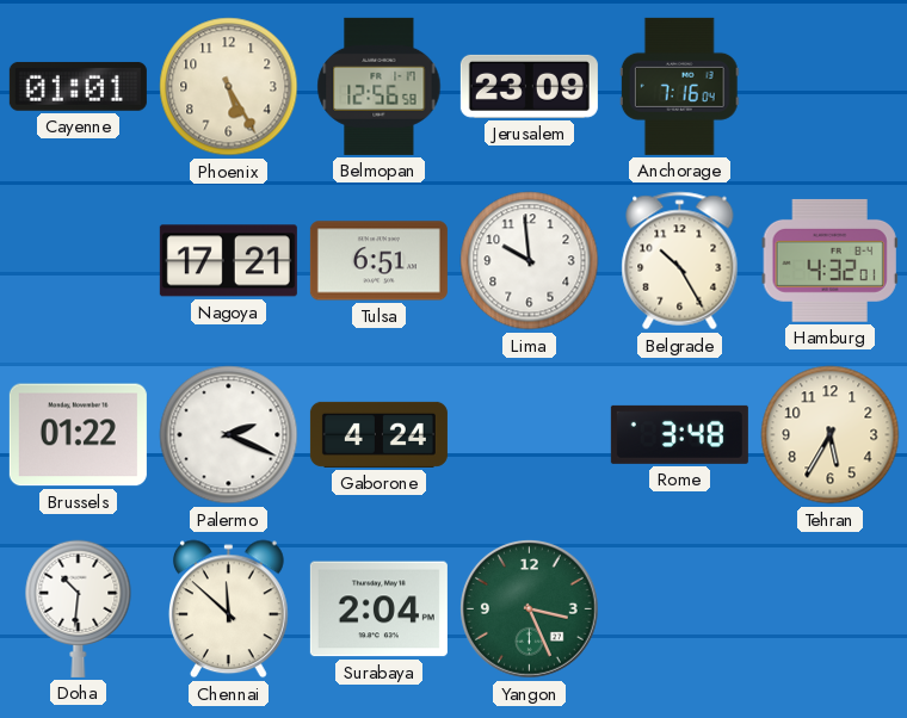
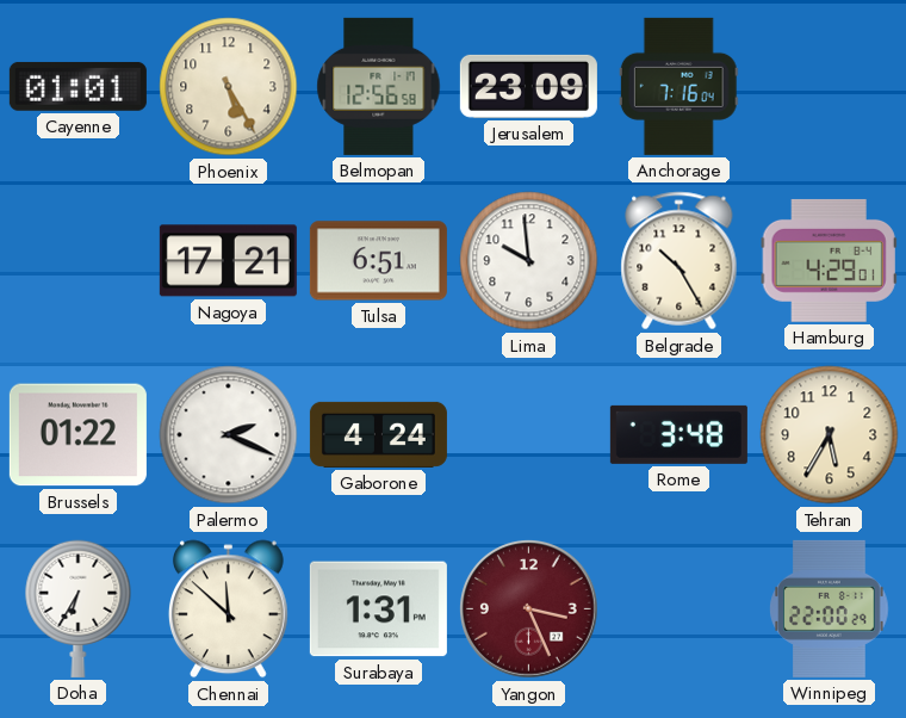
Hamburg: 4:32 -> 4:29 (829, 260)
Doha: 10:31 -> 6:35 (79, 608)
Surabaya: 2:04 -> 1:31 (378, 609)
Yangon dial: green -> burgundy (529, 609)
Winnipeg: none -> 22:00 (830, 608)
